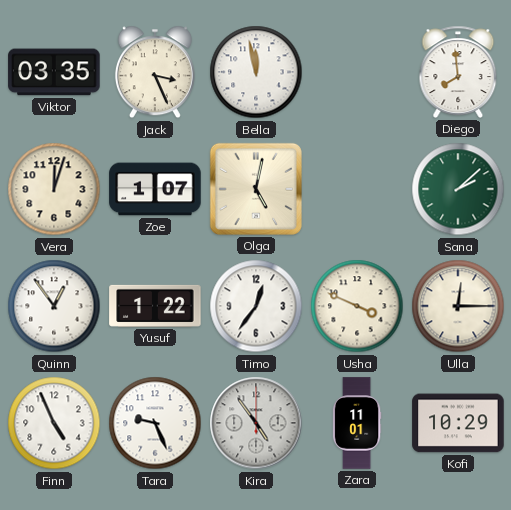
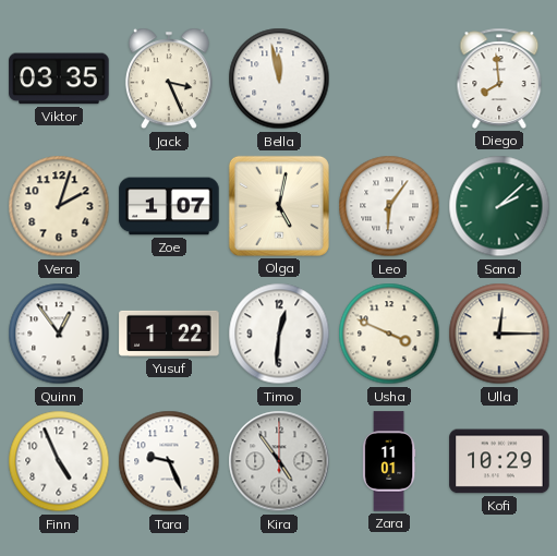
Vera: 12:03 -> 2:03 (59, 206)
Leo: none -> 6:06 (389, 206)
Timo: 12:36 -> 12:31 (279, 334)
